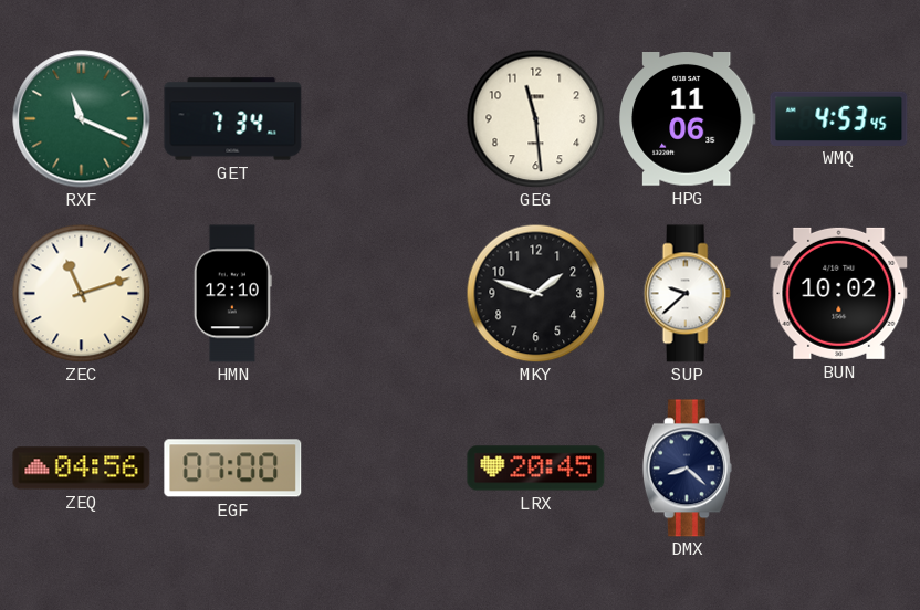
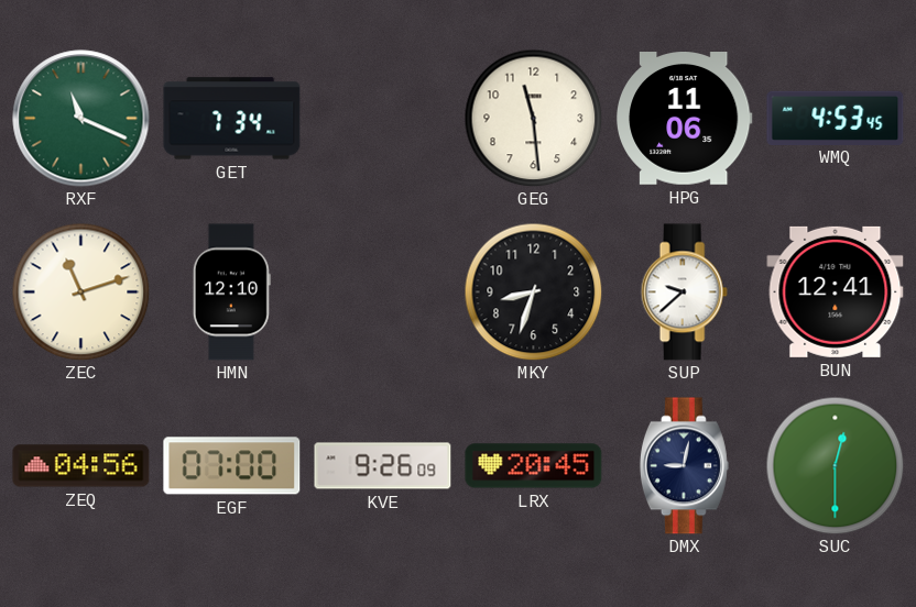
MKY: 1:48 -> 8:33 (533, 291)
BUN: 10:02 -> 12:41 (836, 291)
KVE: none -> 9:26 (383, 466)
DMX: 8:22 -> 9:02 (684, 466)
SUC: none -> 12:30 (835, 465)
